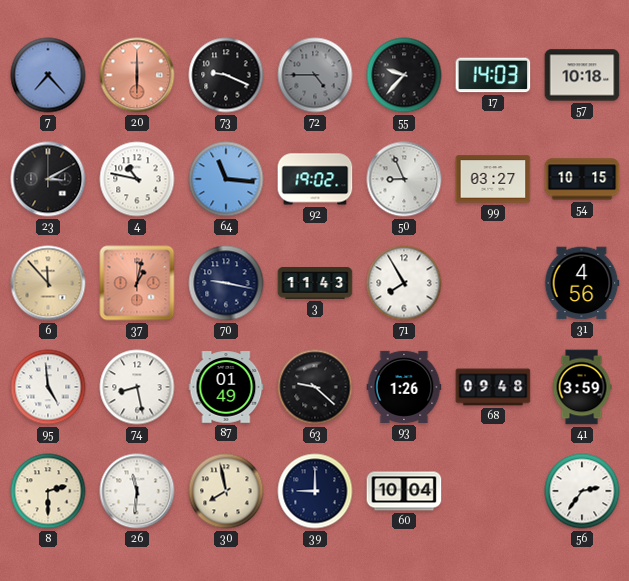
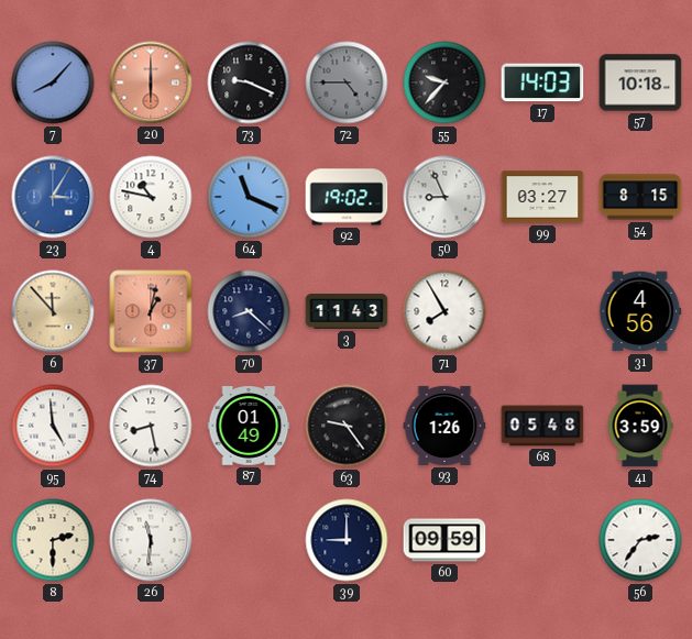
7: 7:23 -> 8:07 (53, 82)
23: 3:10 -> 3:05 (53, 197)
23 dial: black -> blue (53, 197)
64: 11:16 -> 11:19 (249, 197)
54: 10:15 -> 8:15 (640, 197)
70: 9:17 -> 8:22 (249, 311)
63: 9:22 -> 9:24 (347, 426)
68: 09:48 -> 05:48 (542, 426)
30: 7:58 -> none (226, 491)
60: 10:04 -> 09:59 (444, 540)
